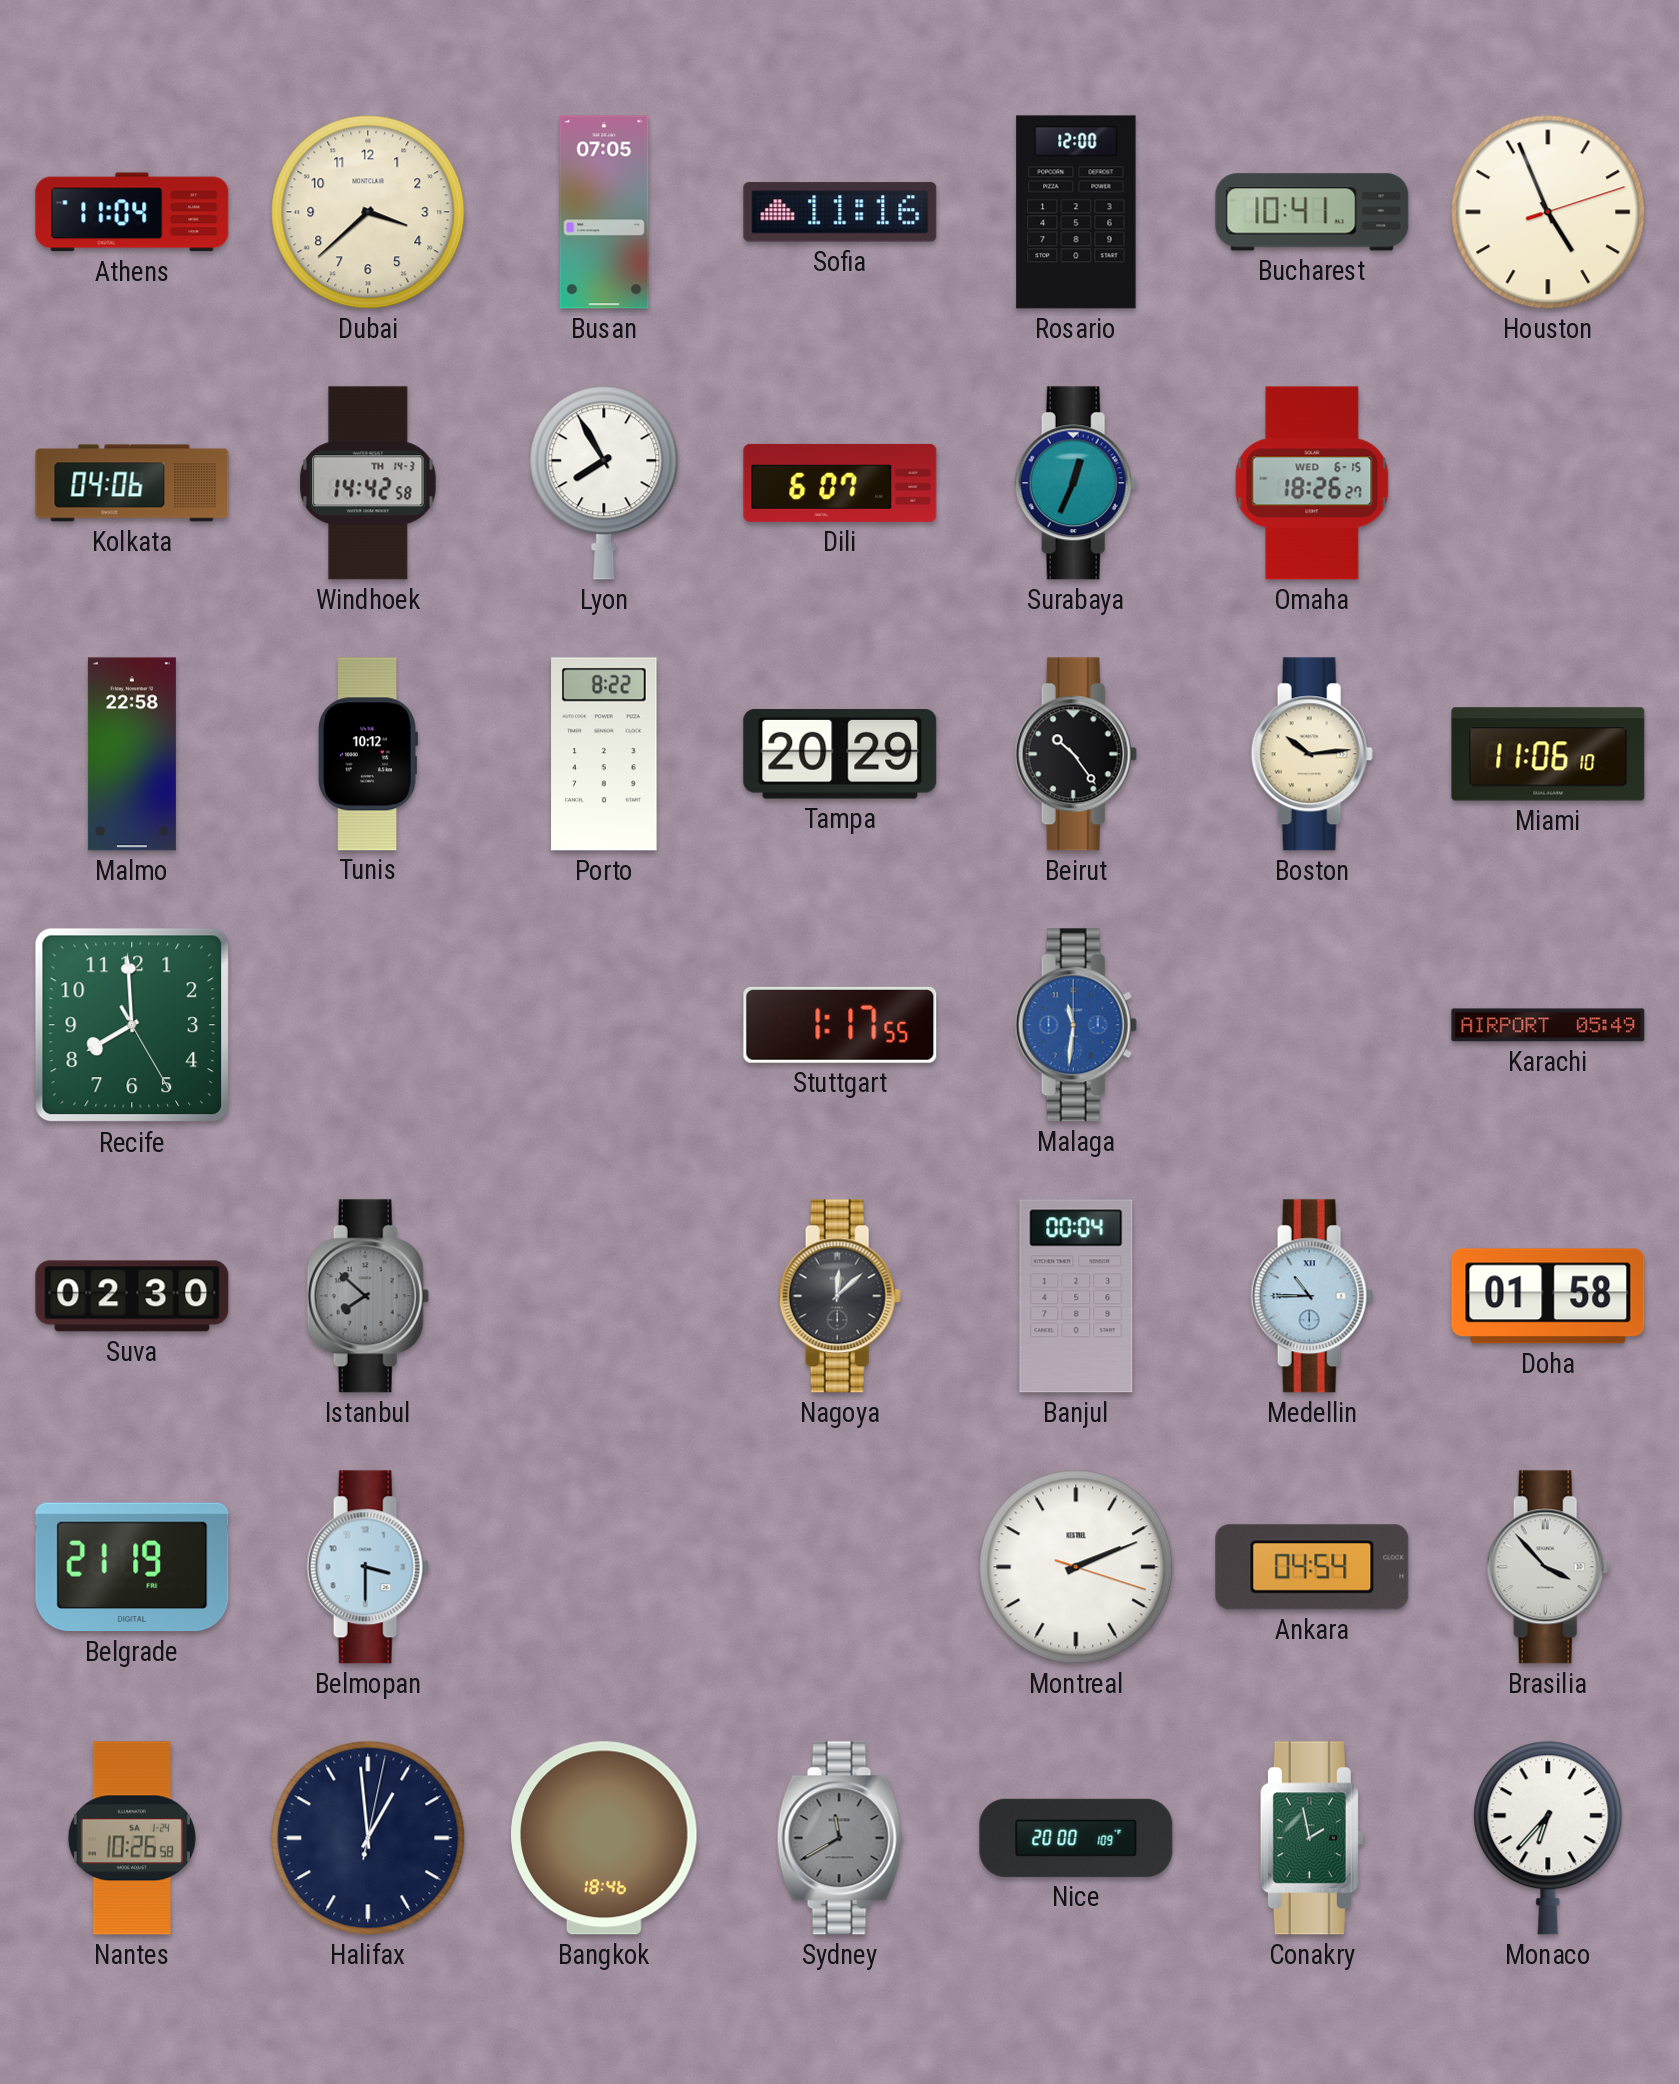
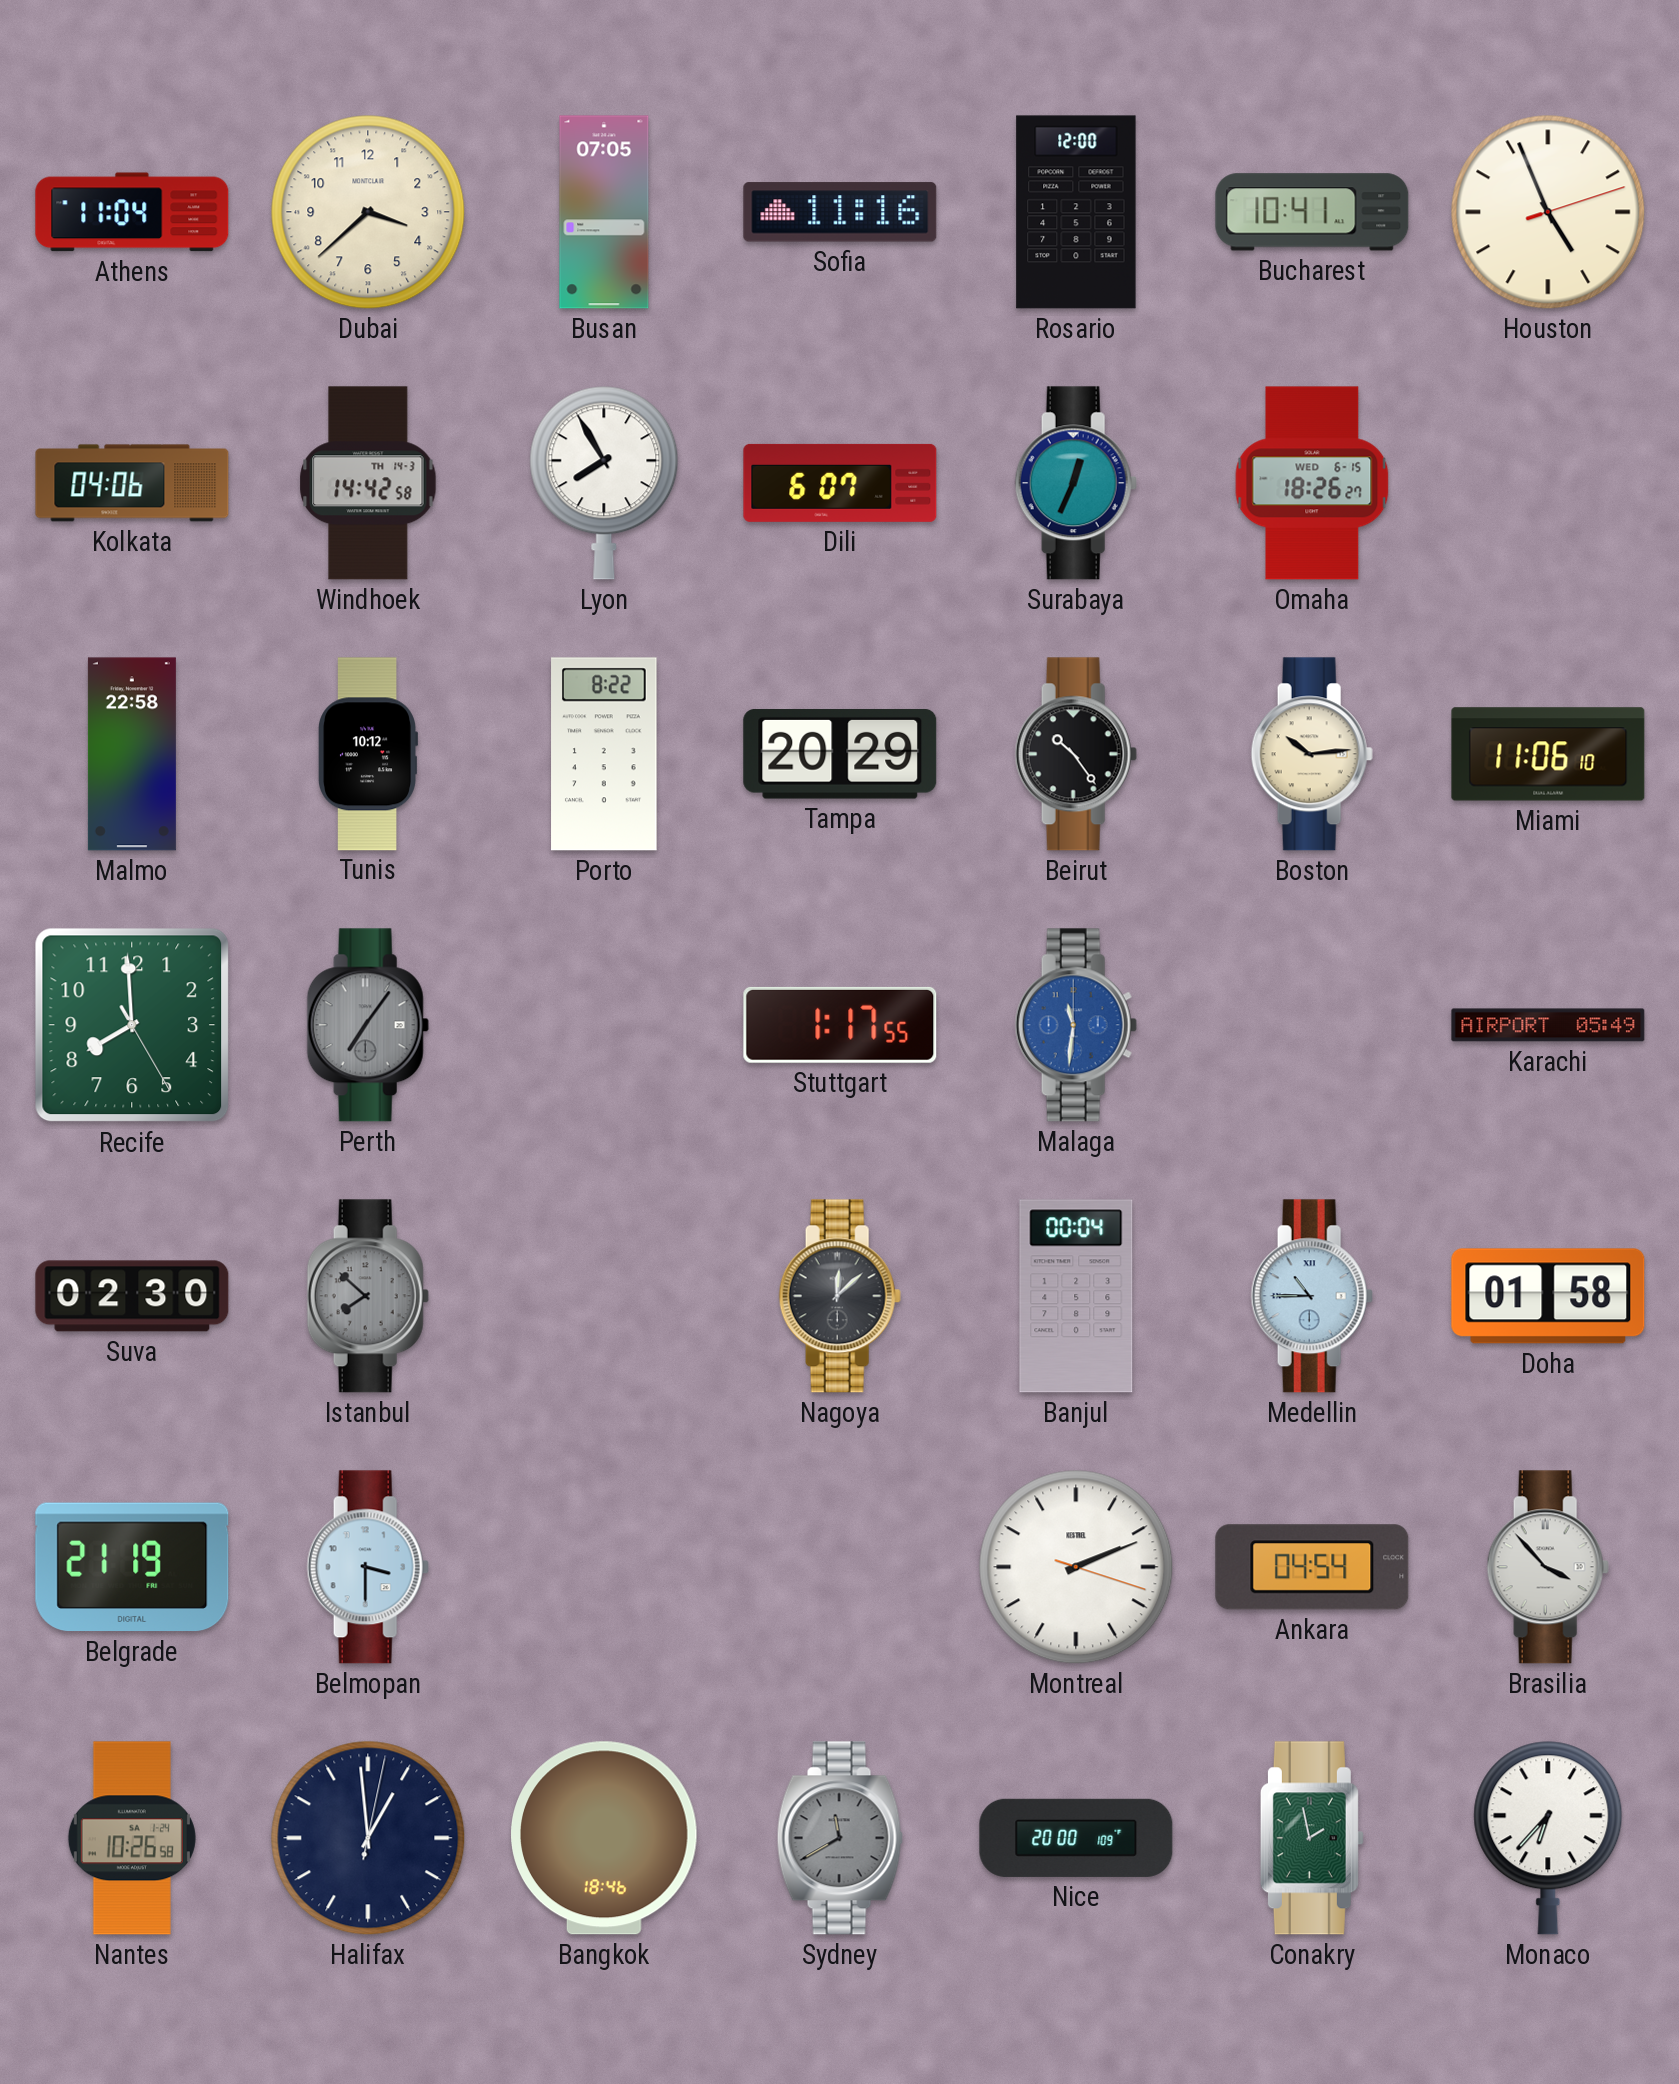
Perth: none -> 7:06 (368, 1025)
